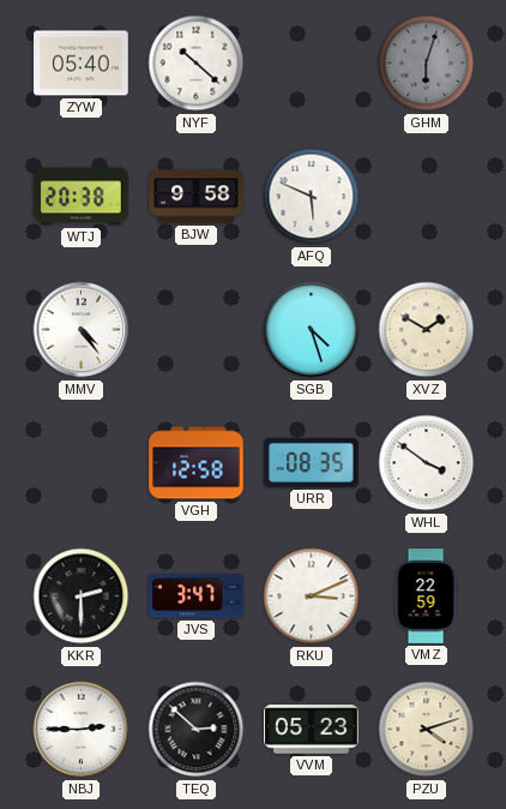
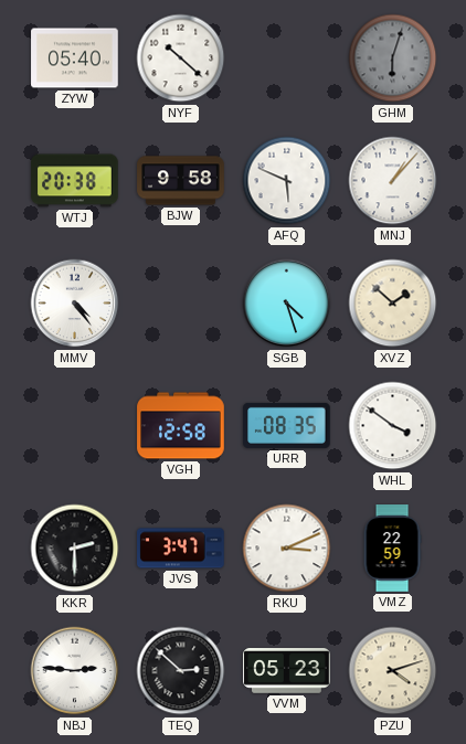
MNJ: none -> 1:07 (393, 181)
XVZ: 1:50 -> 1:52 (393, 304)
NBJ: 2:45 -> 2:46 (75, 671)
